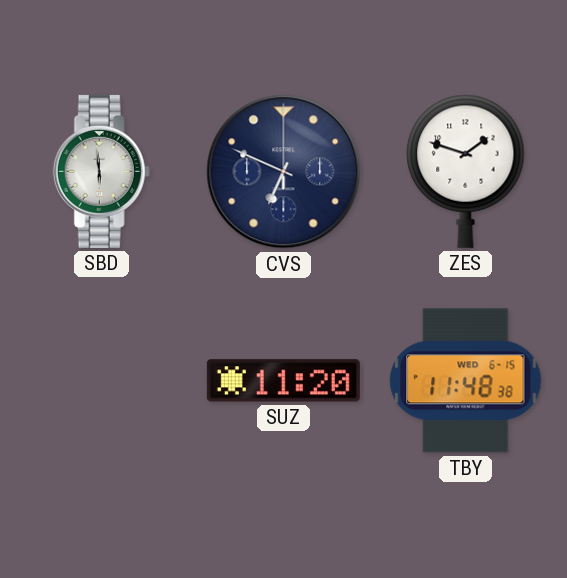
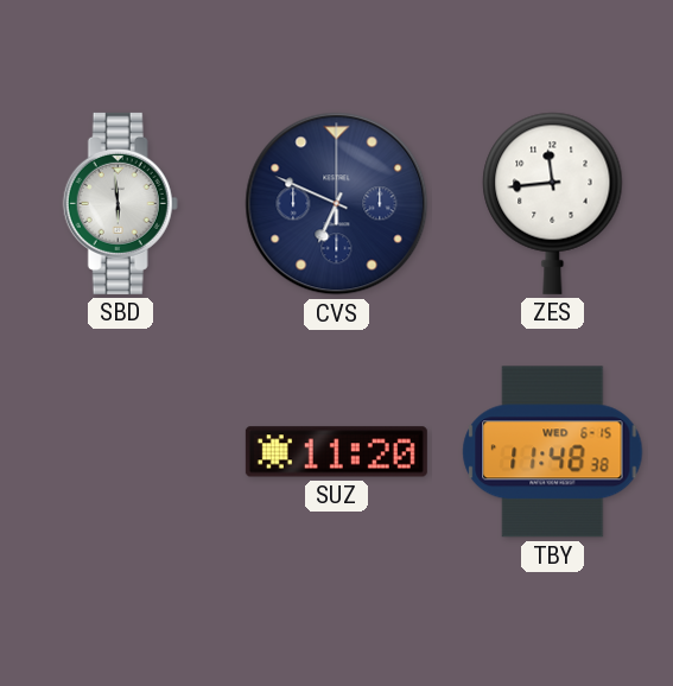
ZES: 1:48 -> 11:44 (553, 203)
